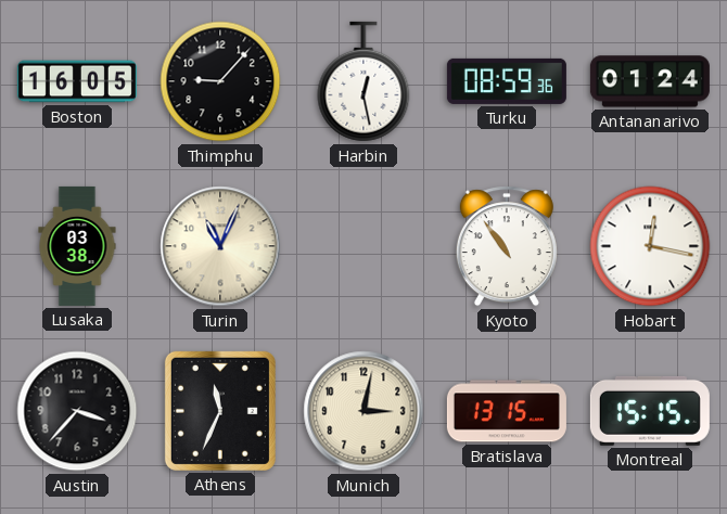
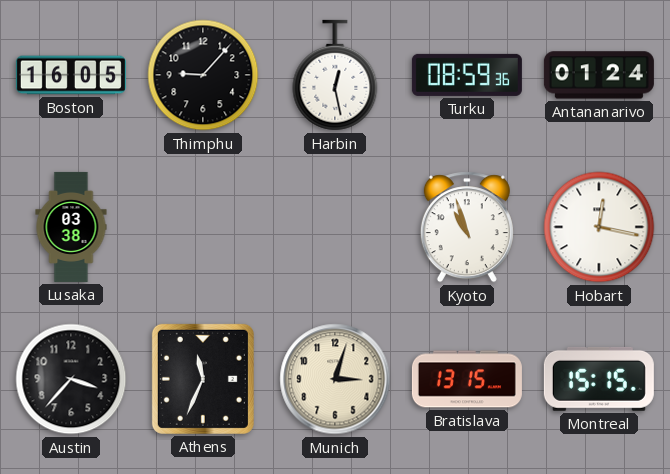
Turin: 11:04 -> none (220, 246)
Kyoto: 10:54 -> 10:57 (467, 227)
Munich: 3:02 -> 3:03 (335, 379)
